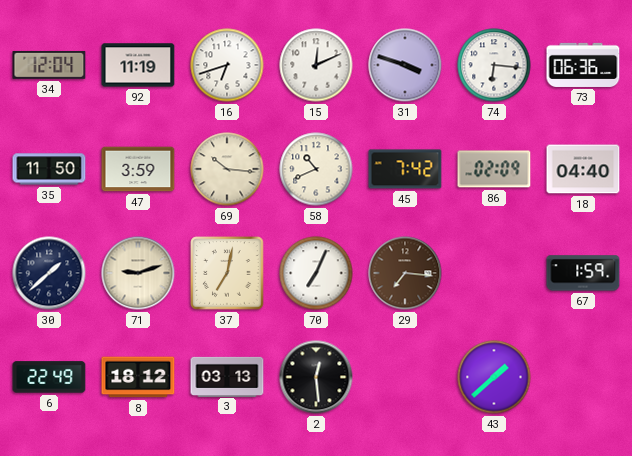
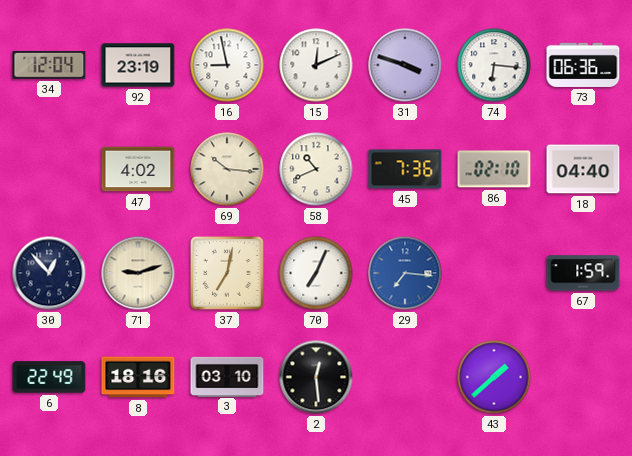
92: 11:19 -> 23:19 (138, 65)
16: 6:42 -> 8:58 (227, 65)
35: 11:50 -> none (49, 169)
47: 3:59 -> 4:02 (138, 169)
45: 7:42 -> 7:36 (405, 169)
86: 02:09 -> 02:10 (494, 169)
30: 1:38 -> 12:53 (49, 273)
29 dial: brown -> blue (405, 273)
8: 18:12 -> 18:16 (138, 377)
3: 03:13 -> 03:10 (227, 376)
